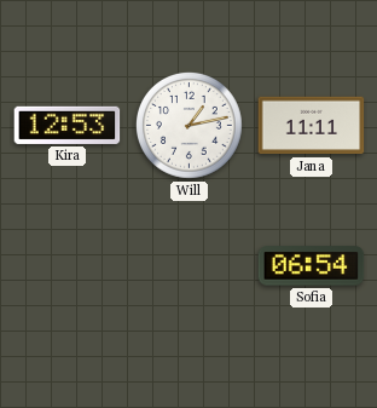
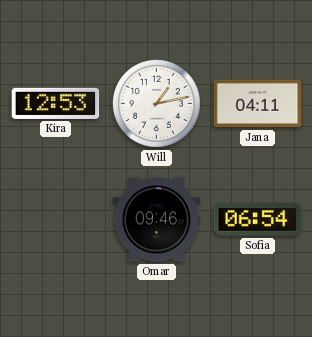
Jana: 11:11 -> 04:11 (258, 104)
Omar: none -> 09:46 (157, 220)
